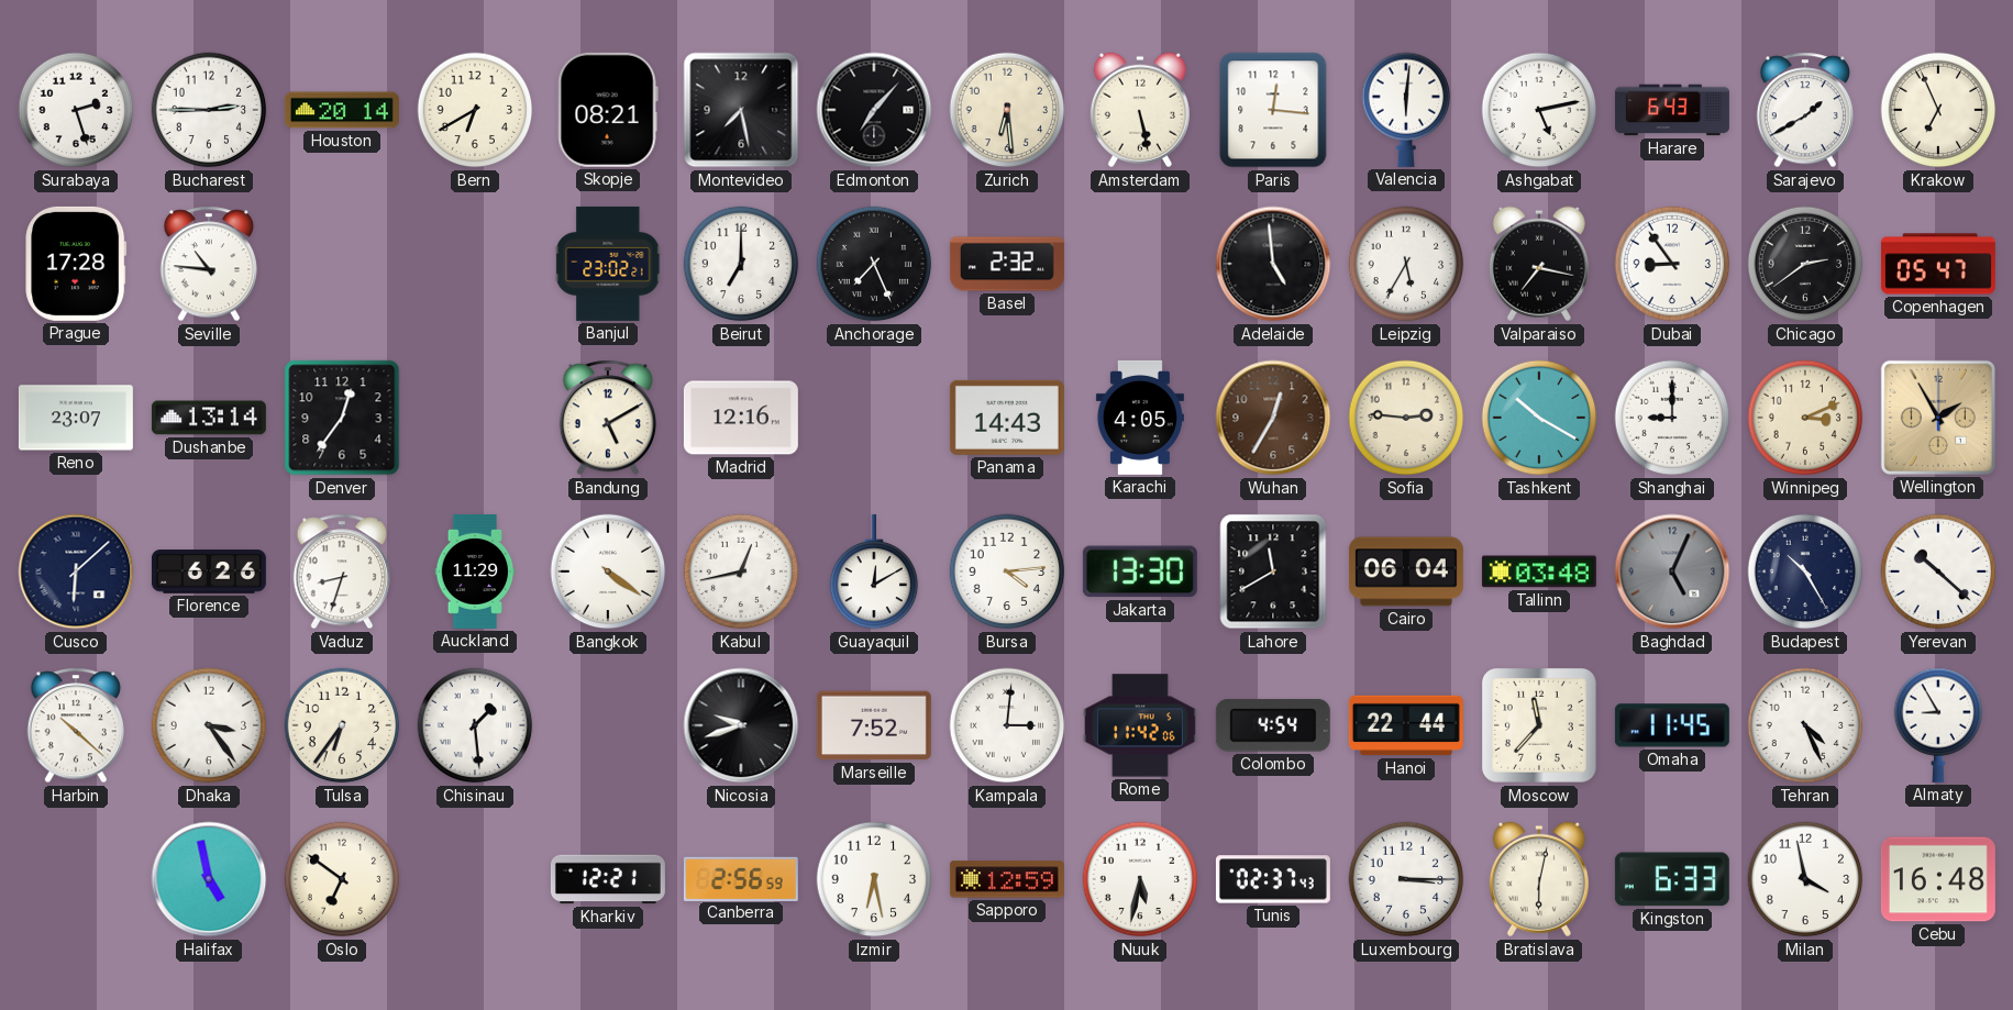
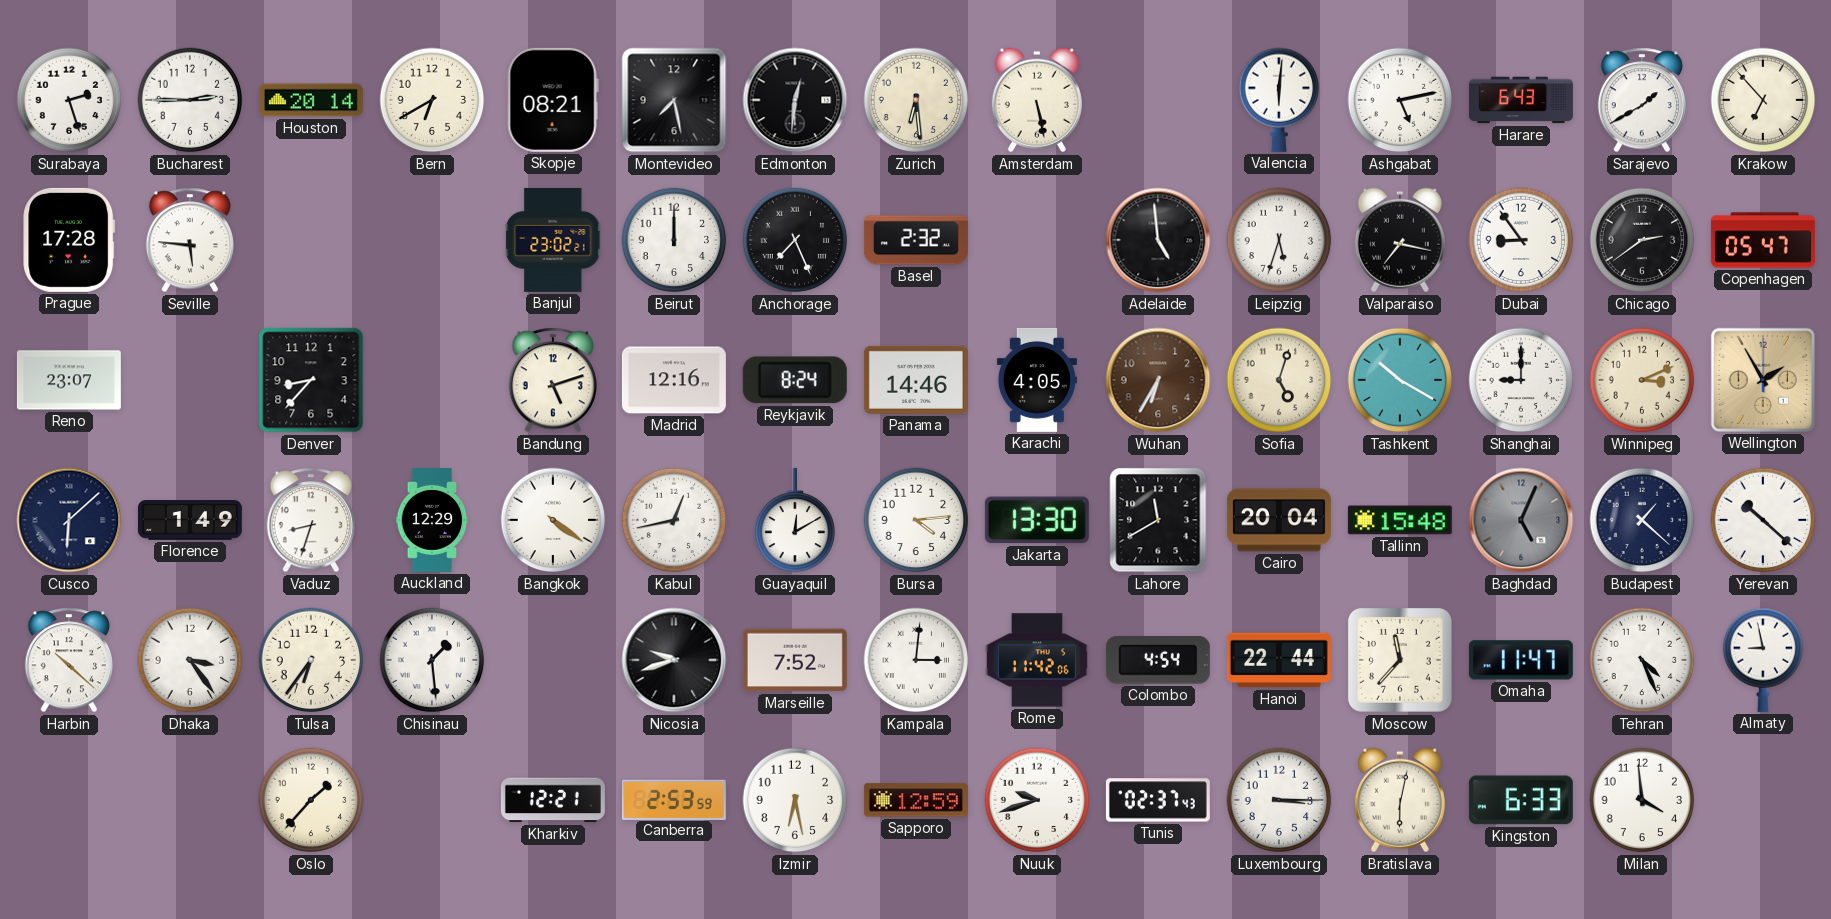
Edmonton: 7:07 -> 12:31 (795, 100)
Paris: 12:16 -> none (1273, 110)
Krakow: 6:56 -> 6:53 (1763, 100)
Seville: 10:46 -> 5:46 (189, 240)
Beirut: 7:00 -> 12:00 (674, 240)
Leipzig: 5:35 -> 5:33 (1279, 240)
Dushanbe: 13:14 -> none (209, 418)
Denver: 12:36 -> 8:37 (311, 380)
Bandung: 5:10 -> 5:12 (552, 380)
Reykjavik: none -> 8:24 (795, 380)
Panama: 14:43 -> 14:46 (916, 380)
Wuhan: 12:35 -> 6:35 (1158, 380)
Sofia: 2:46 -> 5:03 (1279, 380)
Florence: 6:26 -> 1:49 (190, 520)
Auckland: 11:29 -> 12:29 (432, 520)
Cairo: 06:04 -> 20:04 (1279, 520)
Tallinn: 03:48 -> 15:48 (1400, 520)
Budapest: 10:25 -> 1:22 (1642, 520)
Omaha: 11:45 -> 11:47 (1521, 660)
Almaty: 8:55 -> 8:58 (1763, 660)
Halifax: 4:58 -> none (209, 879)
Oslo: 6:51 -> 1:37 (311, 800)
Canberra: 2:56 -> 2:53 (674, 799)
Nuuk: 5:32 -> 9:42 (1037, 800)
Milan: 3:58 -> 3:59 (1642, 800)
Cebu: 16:48 -> none (1938, 879)
